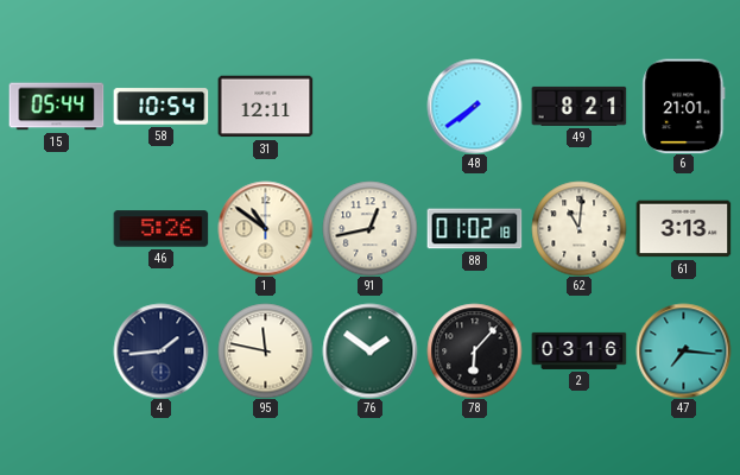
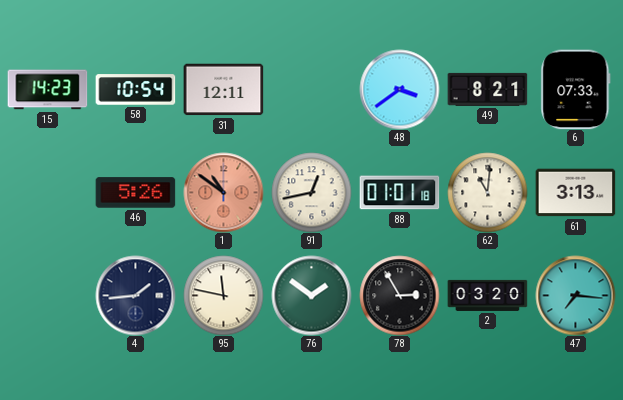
15: 05:44 -> 14:23 (47, 90)
48: 7:39 -> 3:39 (399, 89)
6: 21:01 -> 07:33 (576, 89)
1 dial: cream -> salmon (223, 192)
88: 01:02 -> 01:01 (399, 193)
78: 6:07 -> 2:55 (399, 295)
2: 03:16 -> 03:20 (487, 295)
